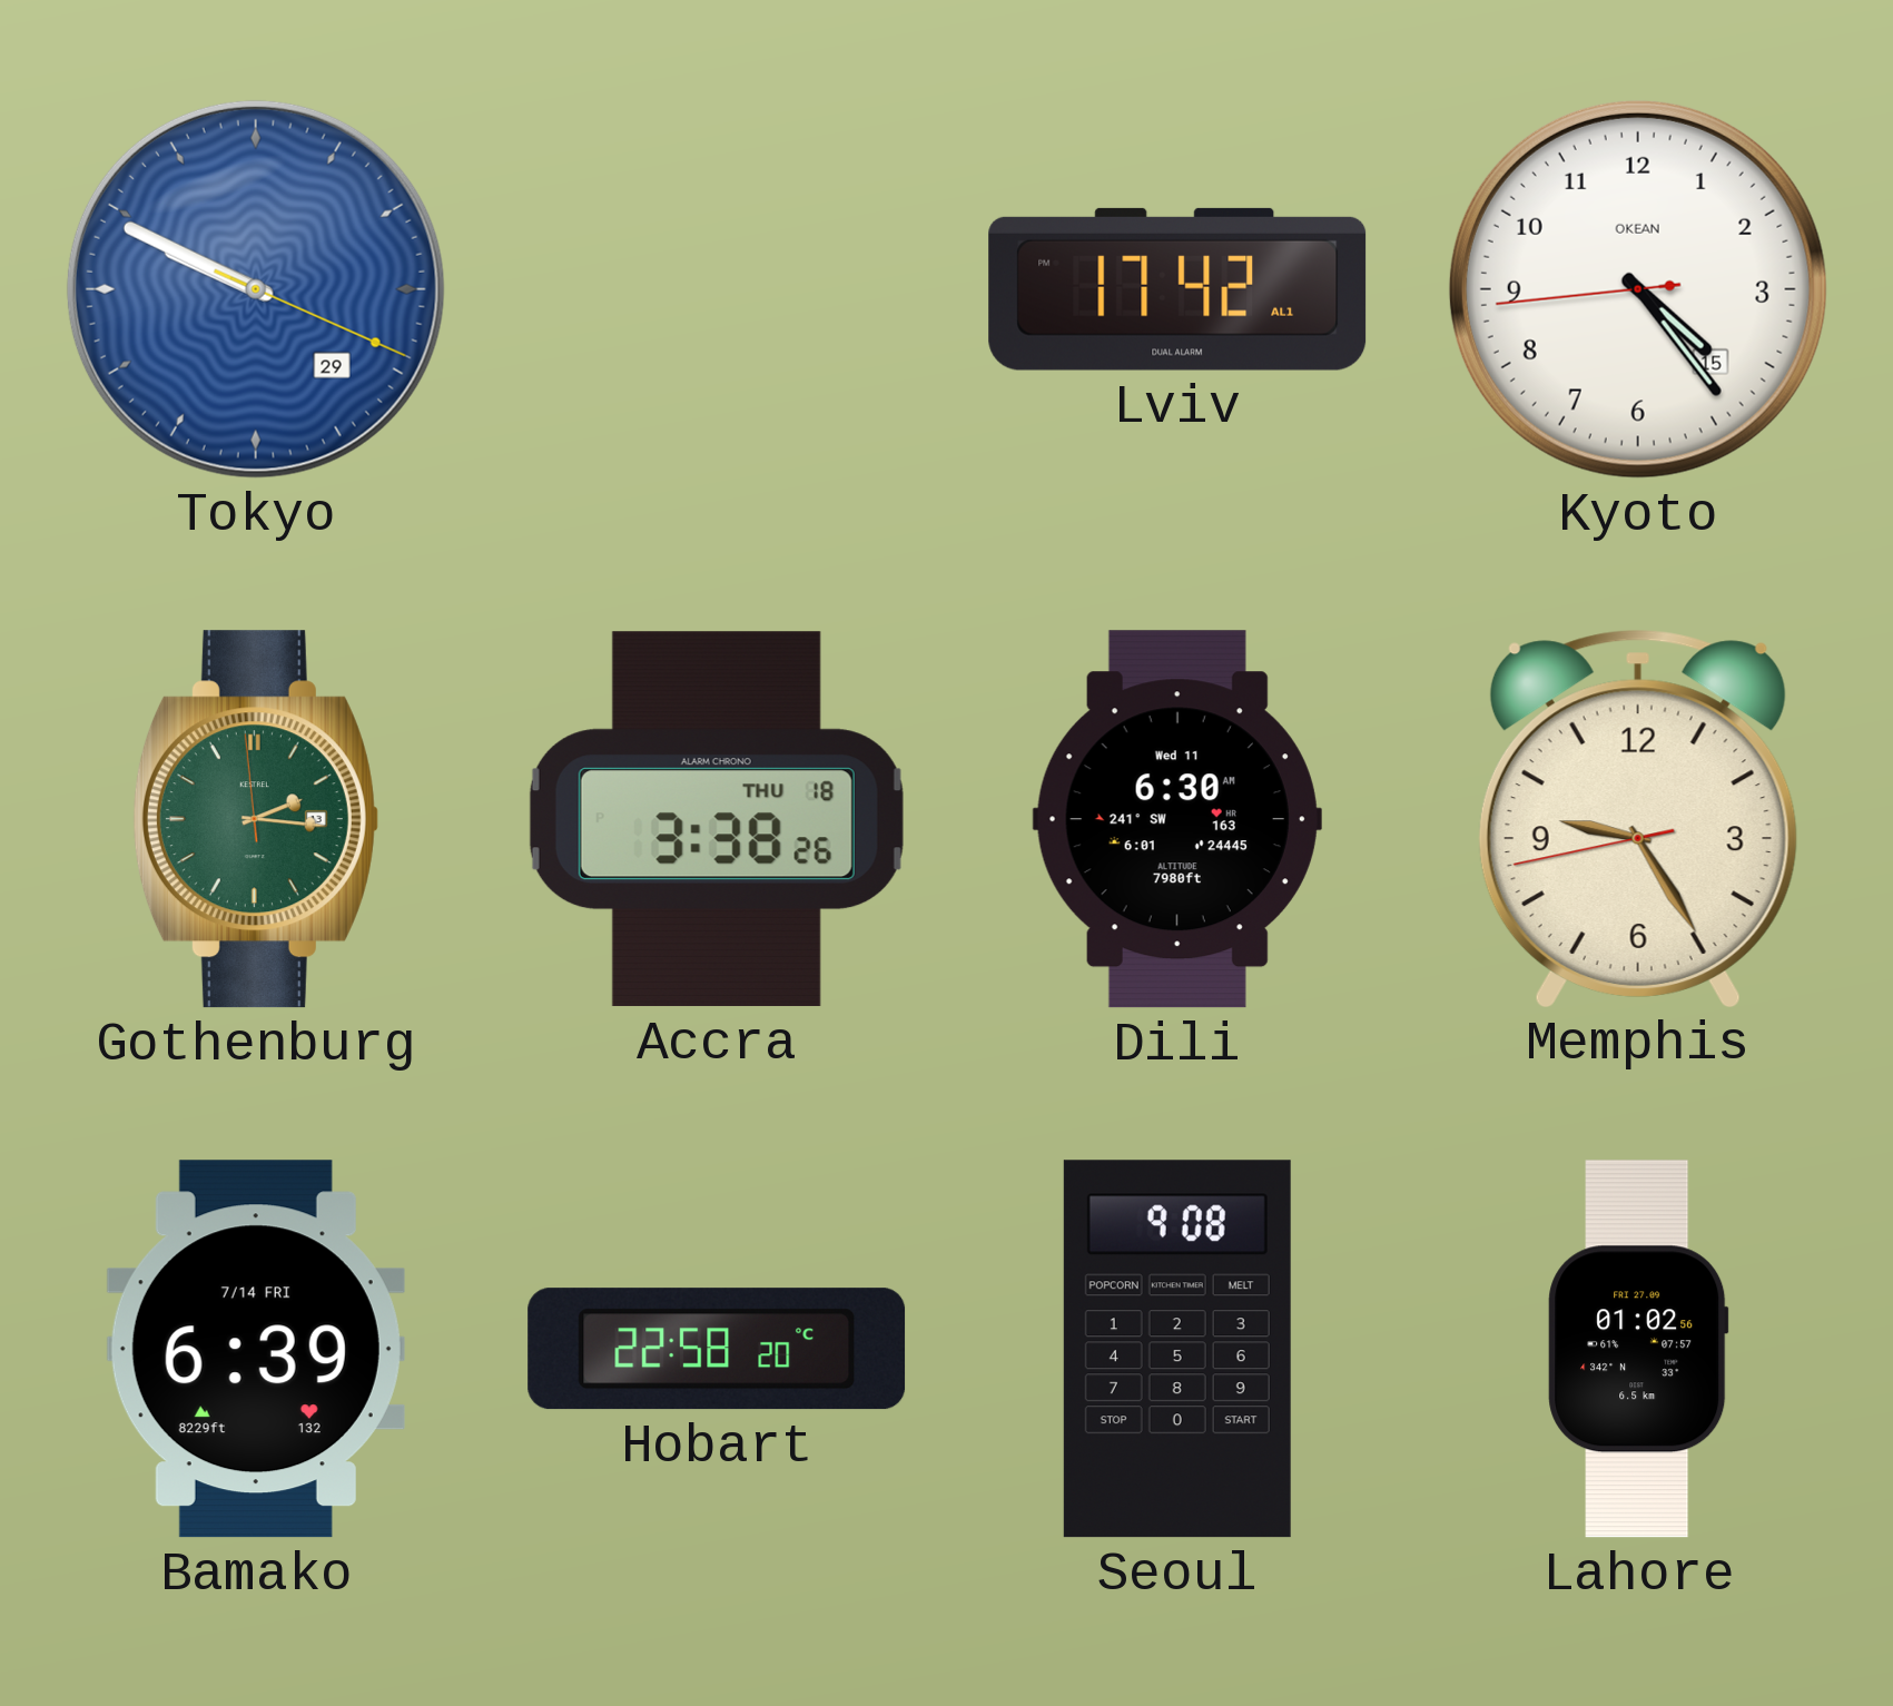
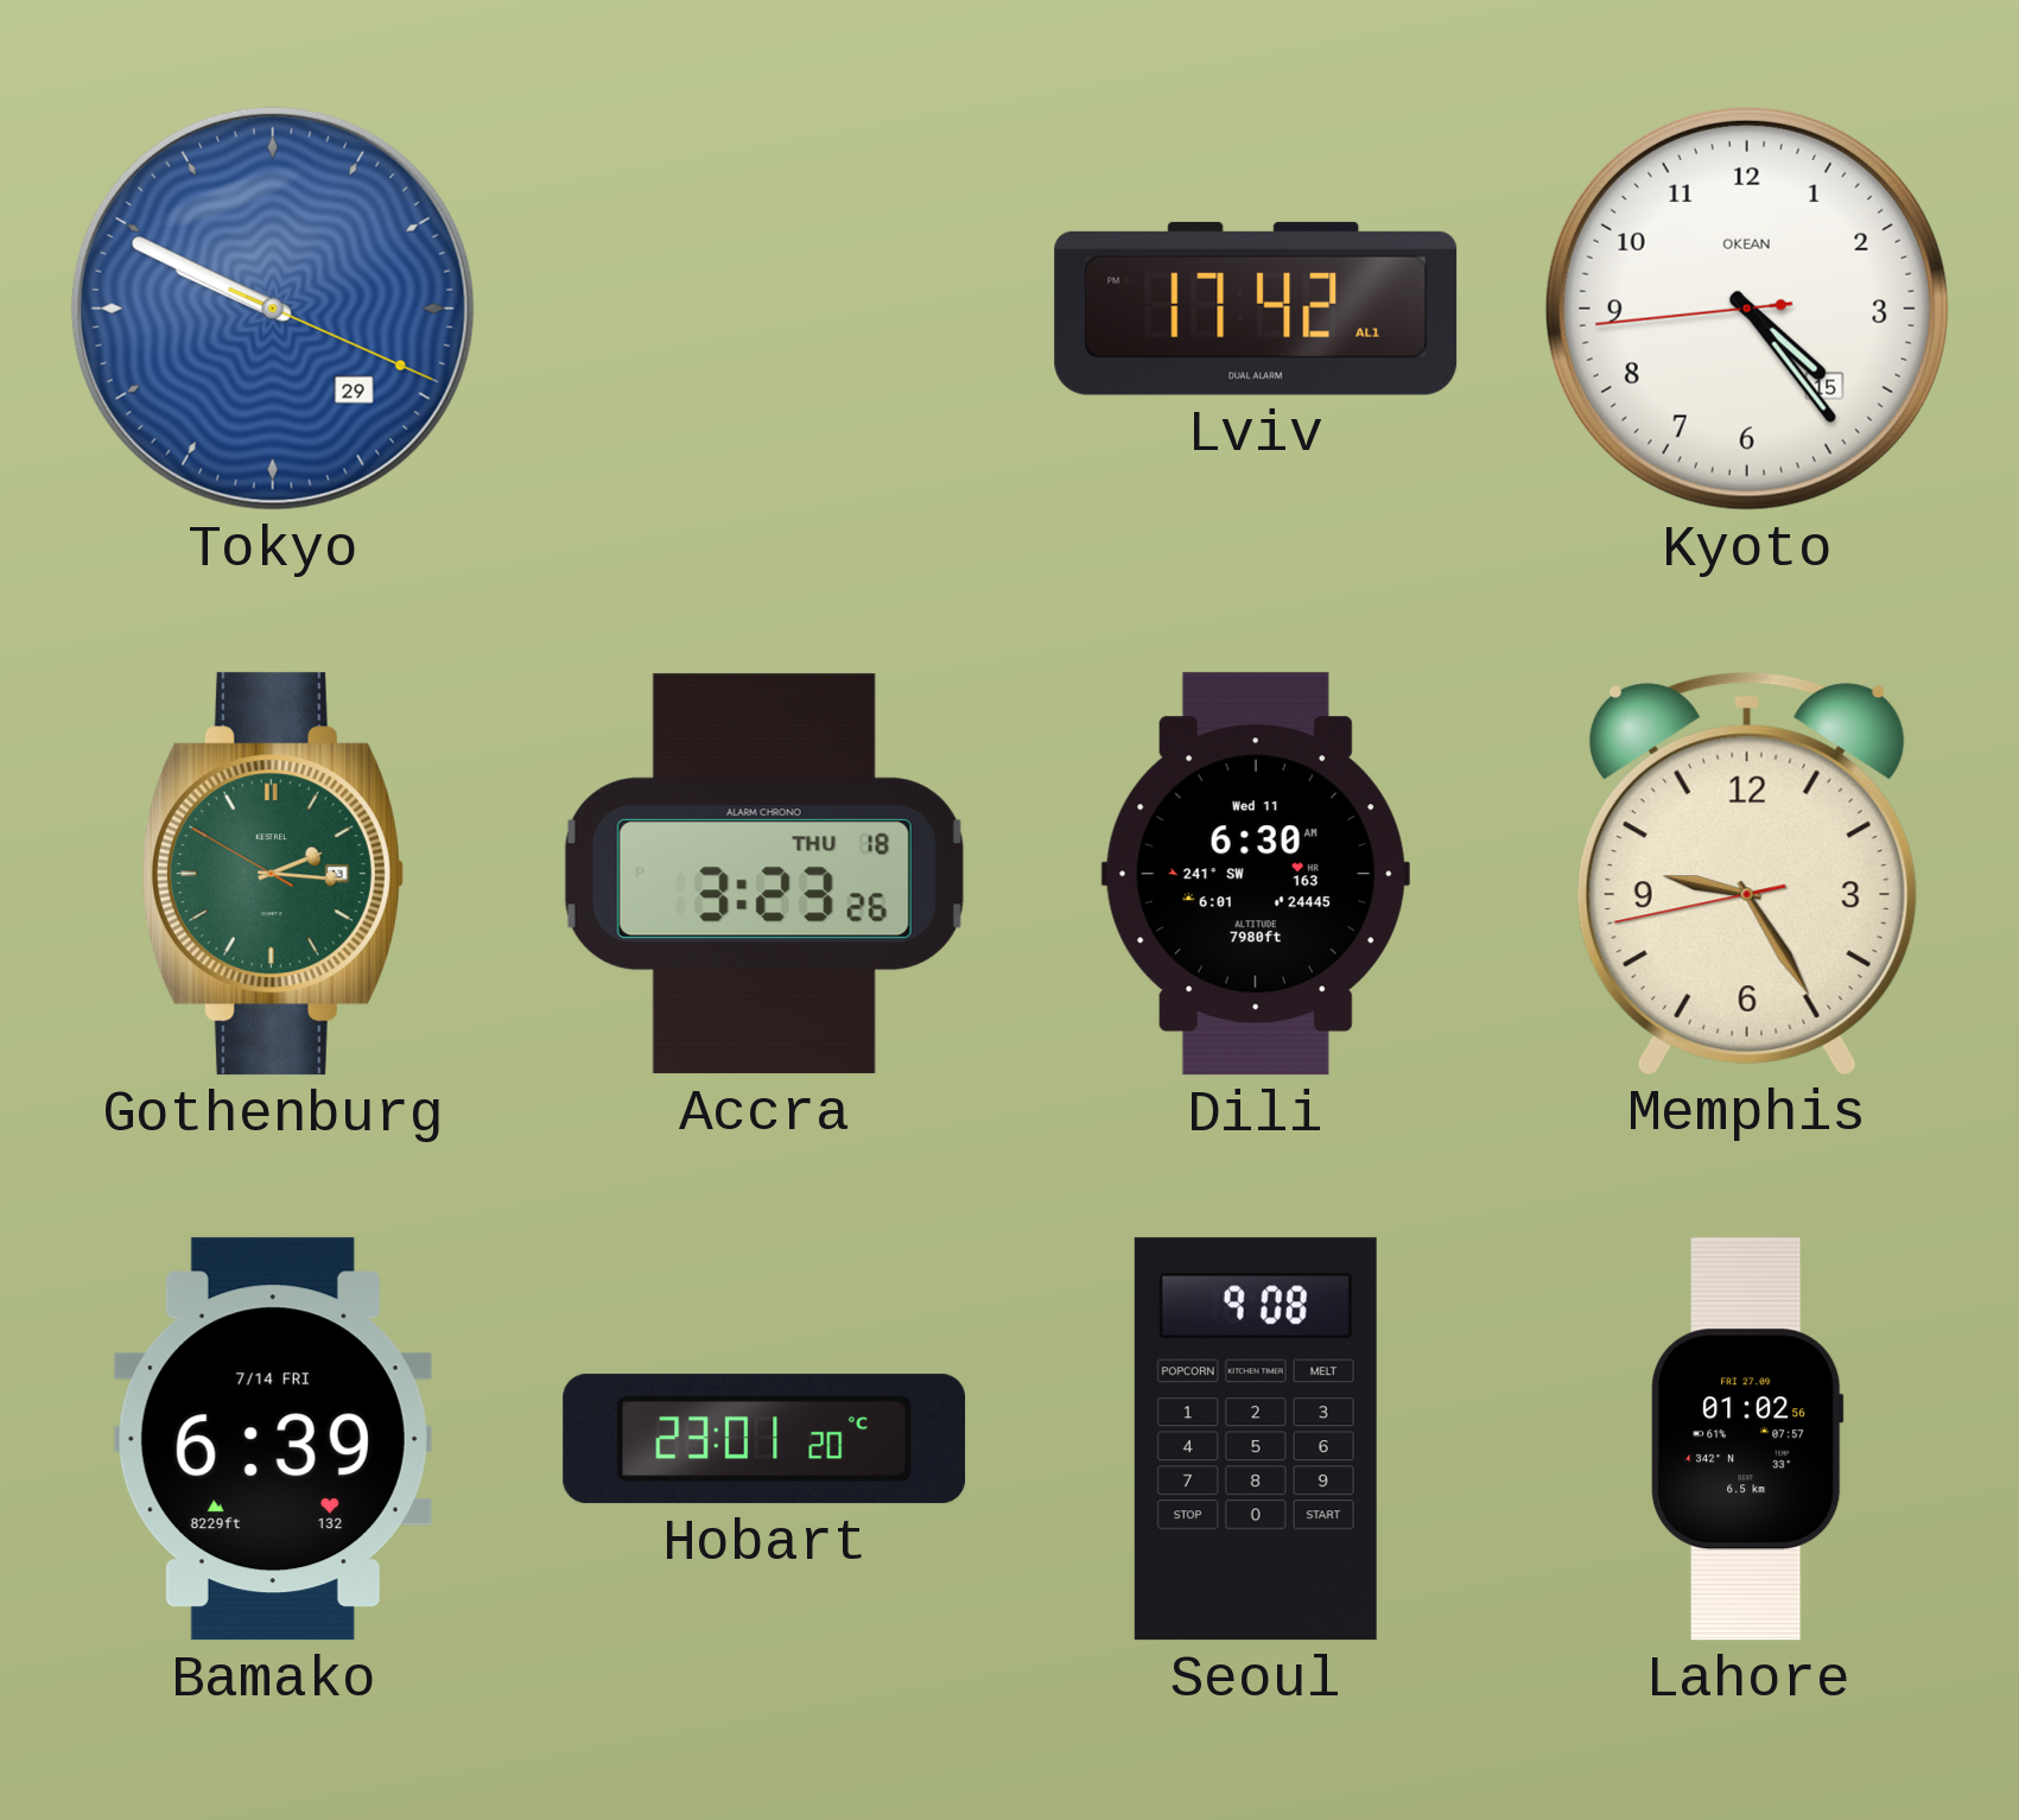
Gothenburg: 2:15:59 -> 2:15:50 (272, 874)
Accra: 3:38 -> 3:23 (764, 874)
Hobart: 22:58 -> 23:01 (764, 1439)
